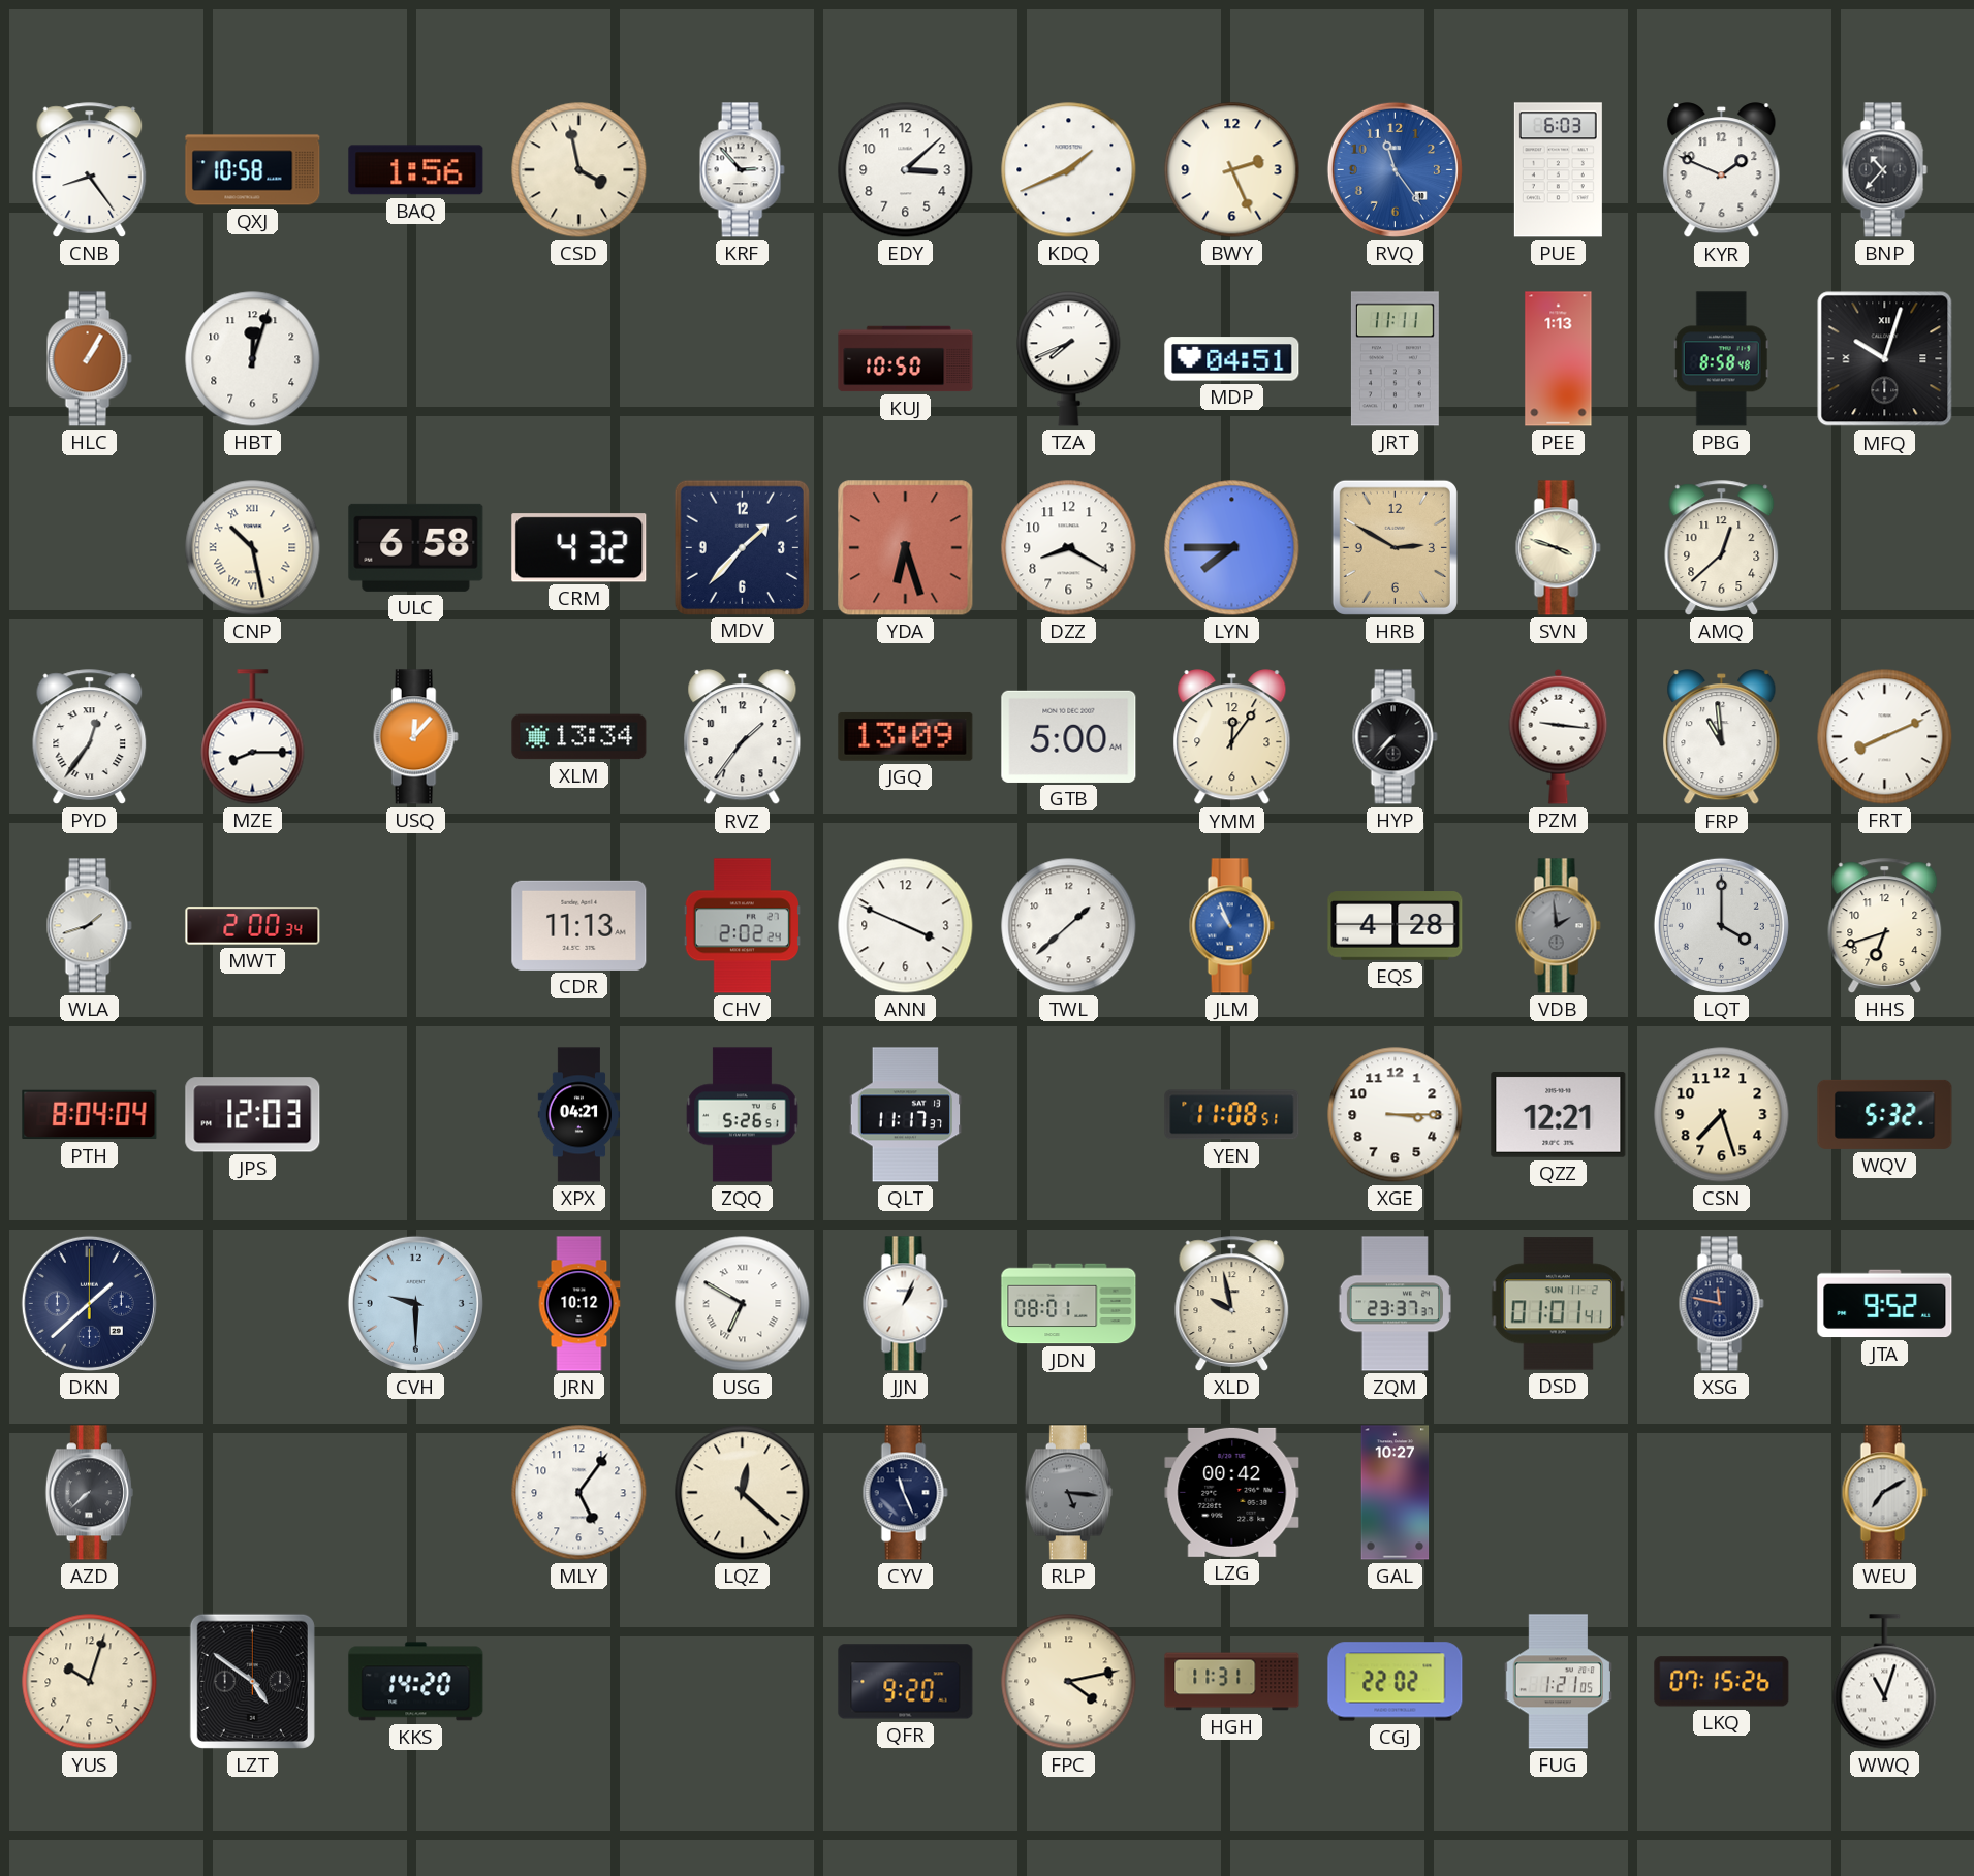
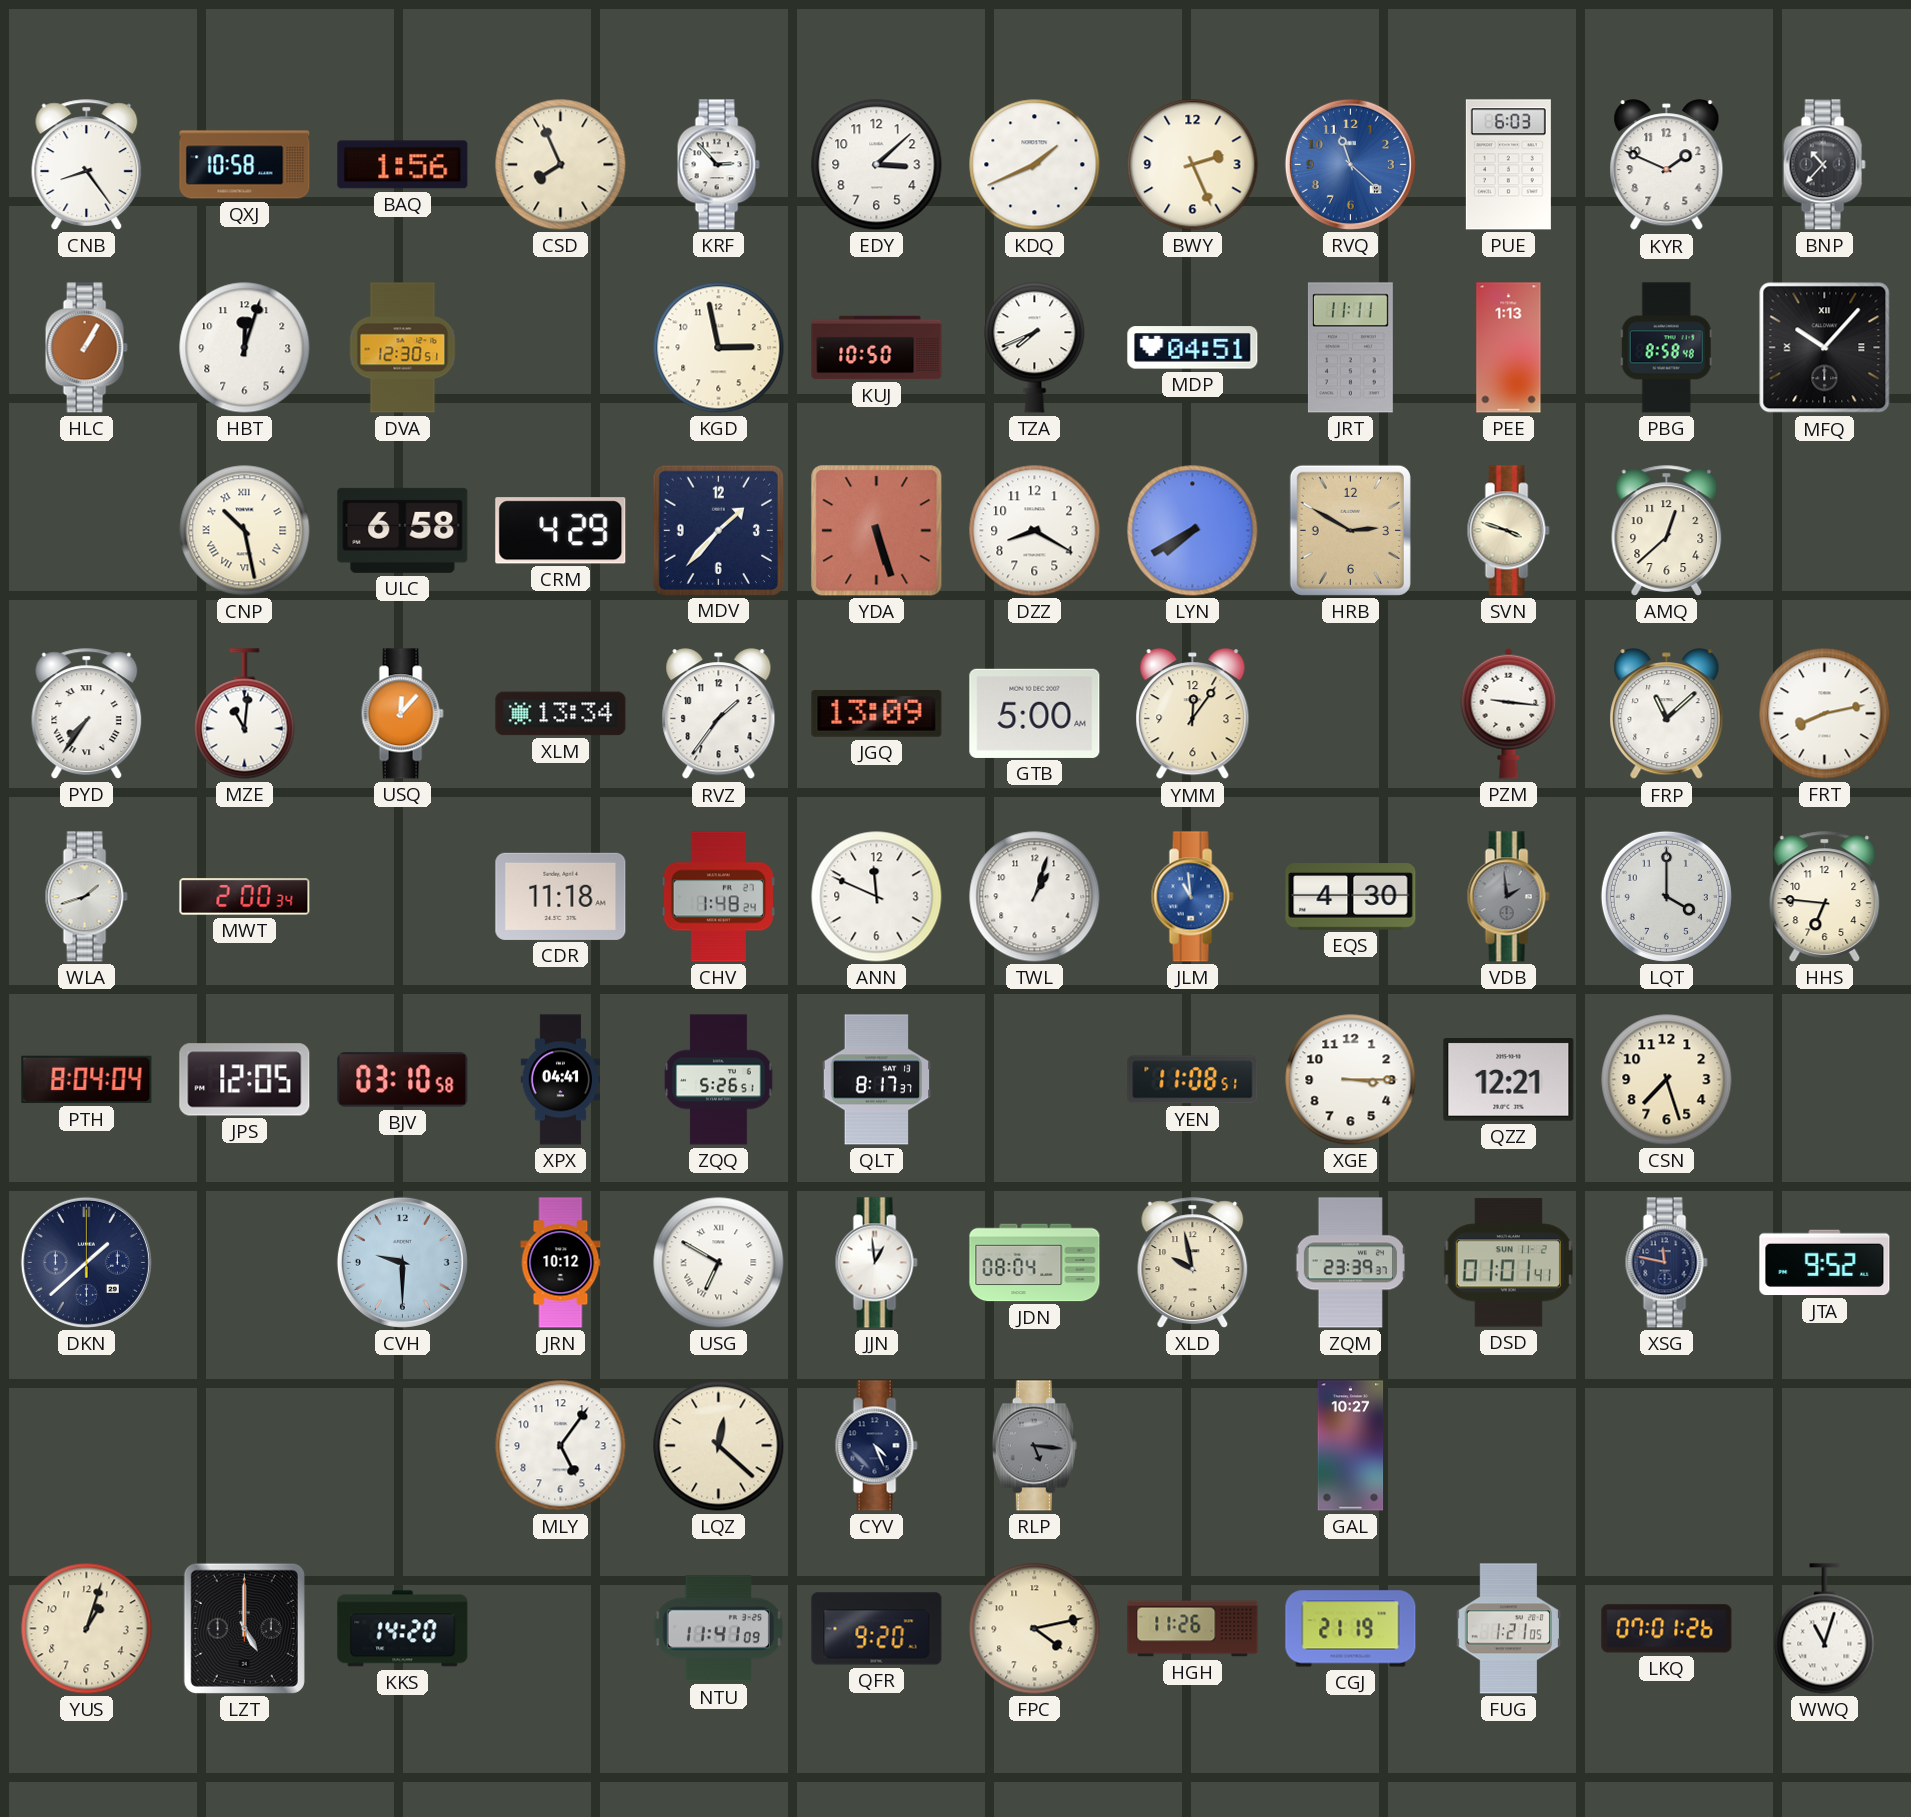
CSD: 3:58 -> 7:56 (561, 165)
RVQ: 11:24 -> 11:22 (1350, 164)
DVA: none -> 12:30 (403, 348)
KGD: none -> 2:58 (719, 348)
MFQ: 10:03 -> 10:07 (1825, 348)
CRM: 4:32 -> 4:29 (561, 531)
YDA: 6:27 -> 5:27 (877, 531)
LYN: 7:45 -> 7:40 (1193, 531)
PYD: 12:36 -> 7:36 (87, 714)
MZE: 8:15 -> 11:01 (245, 714)
HYP: 7:37 -> none (1395, 737)
FRP: 10:59 -> 11:08 (1667, 714)
FRT: 8:11 -> 8:13 (1825, 714)
CDR: 11:13 -> 11:18 (561, 896)
CHV: 2:02 -> 1:48 (718, 897)
ANN: 3:49 -> 11:49 (877, 897)
TWL: 1:38 -> 1:03 (1035, 897)
JLM: 10:56 -> 10:59 (1192, 897)
EQS: 4:28 -> 4:30 (1351, 897)
HHS: 6:42 -> 6:46 (1825, 897)
JPS: 12:03 -> 12:05 (245, 1080)
BJV: none -> 03:10 (403, 1080)
XPX: 04:21 -> 04:41 (561, 1080)
QLT: 11:17 -> 8:17 (877, 1080)
WQV: 5:32 -> none (1885, 1114)
JJN: 1:04 -> 12:59 (876, 1263)
JDN: 08:01 -> 08:04 (1035, 1263)
ZQM: 23:37 -> 23:39 (1350, 1263)
AZD: 7:38 -> none (89, 1493)
CYV: 11:26 -> 4:26 (876, 1446)
LZG: 00:42 -> none (1232, 1492)
WEU: 7:10 -> none (1884, 1493)
YUS: 10:03 -> 1:03 (87, 1629)
LZT: 4:51 -> 5:00 (244, 1628)
NTU: none -> 11:41 (718, 1629)
HGH: 11:31 -> 11:26 (1193, 1629)
CGJ: 22:02 -> 21:19 (1351, 1629)
LKQ: 07:15 -> 07:01 (1667, 1629)
